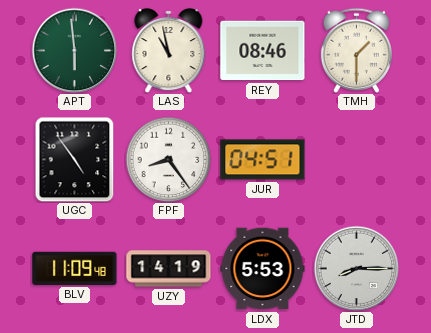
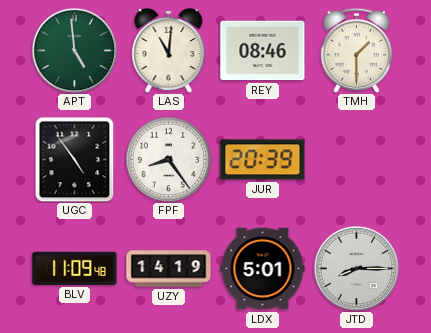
APT: 5:59 -> 4:59 (74, 50)
LAS: 10:58 -> 11:01 (169, 50)
JUR: 04:51 -> 20:39 (263, 160)
LDX: 5:53 -> 5:01 (263, 269)
